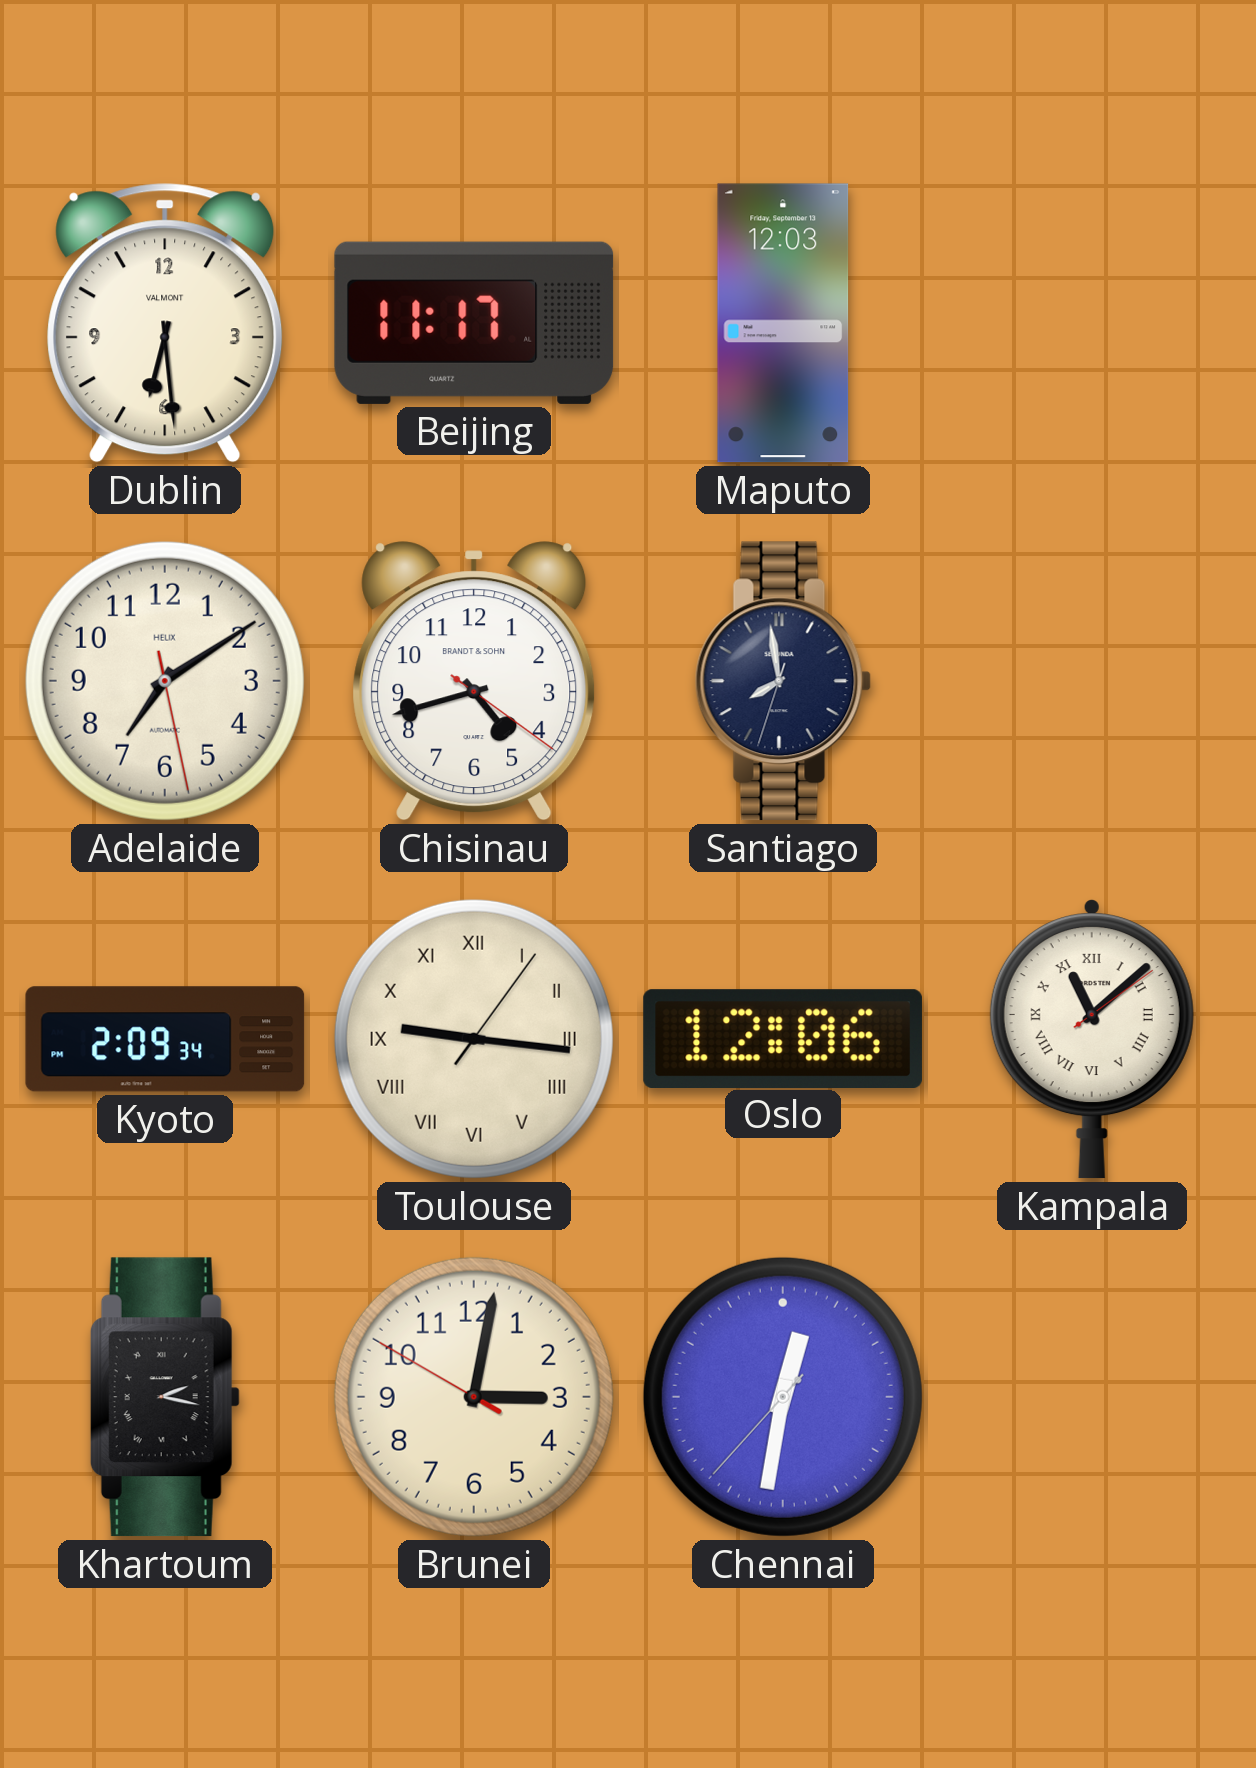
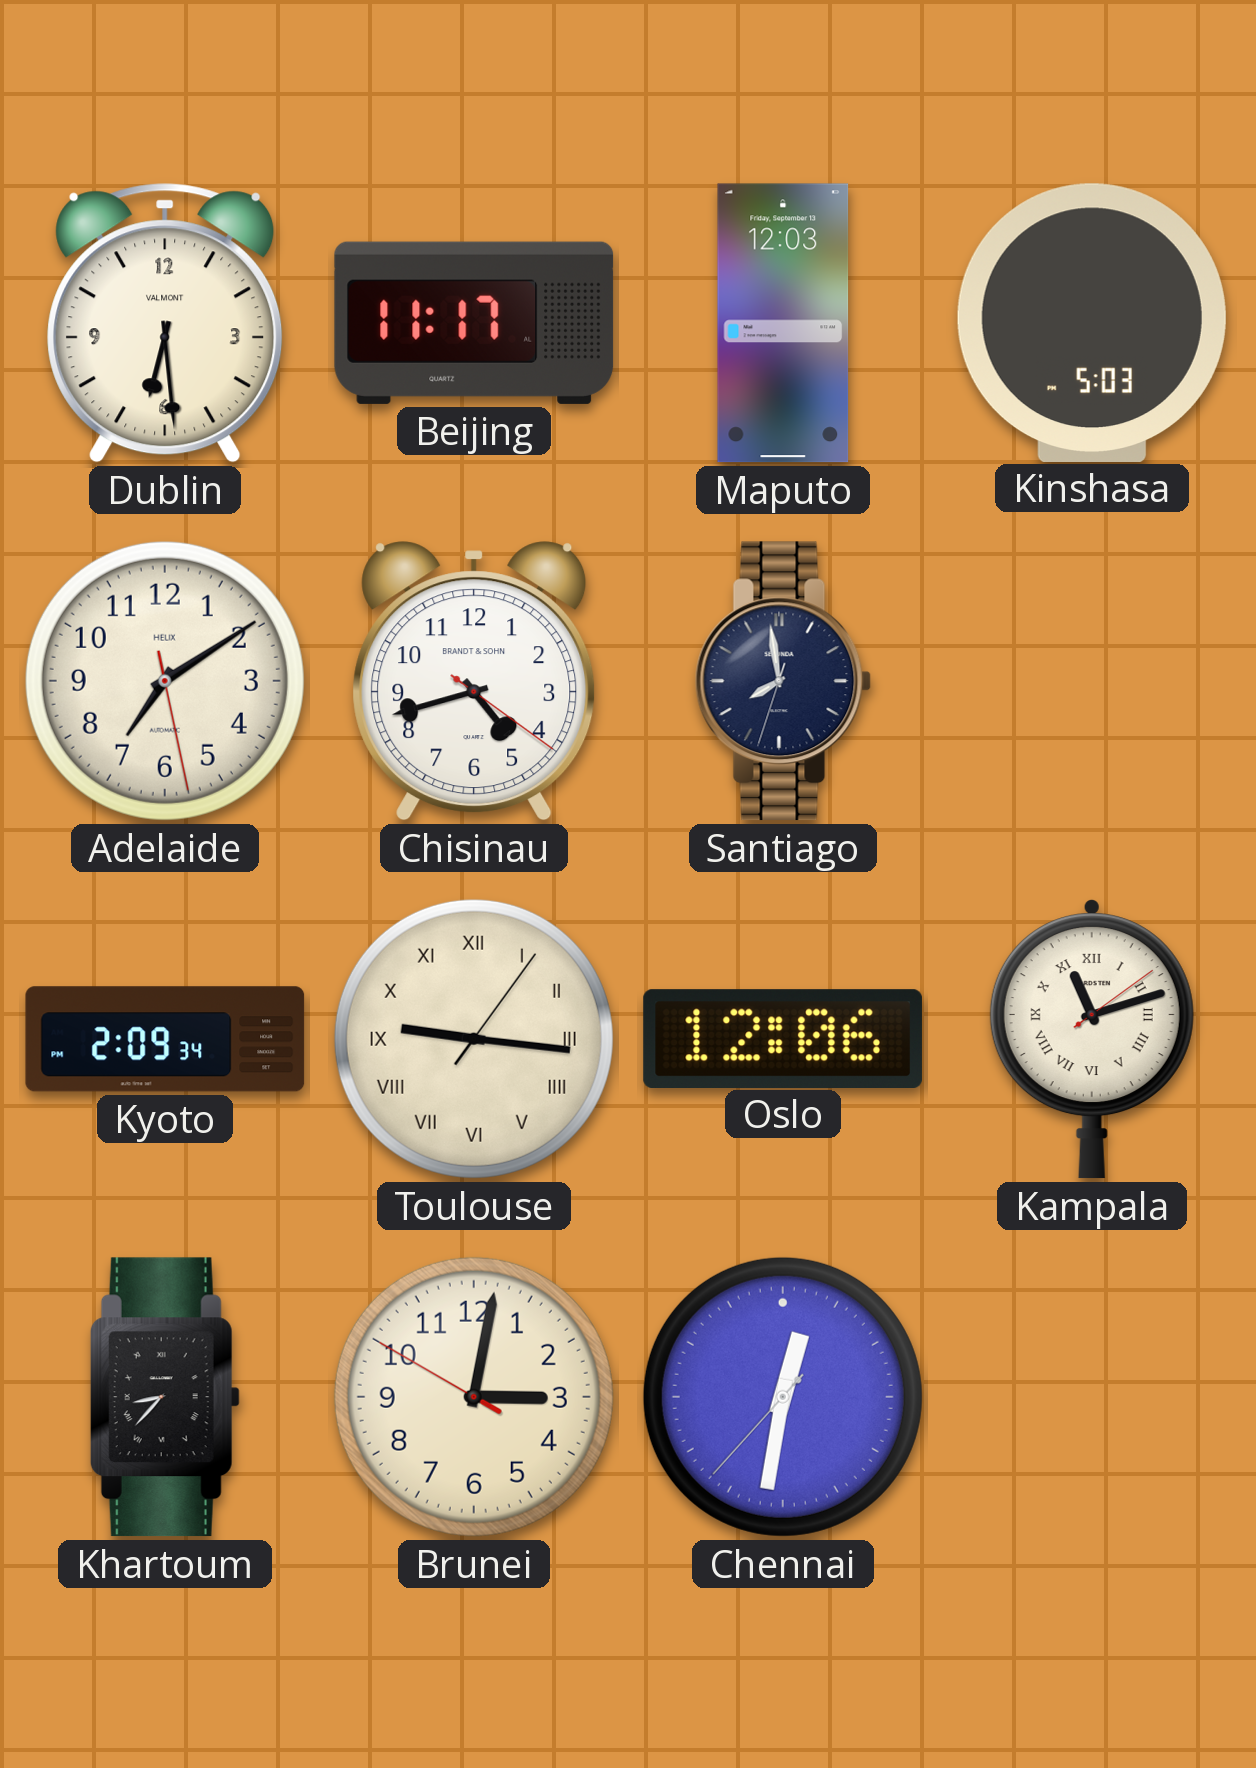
Kinshasa: none -> 5:03 (1092, 322)
Kampala: 11:08 -> 11:12 (1092, 1039)
Khartoum: 2:17 -> 8:37 (165, 1397)
